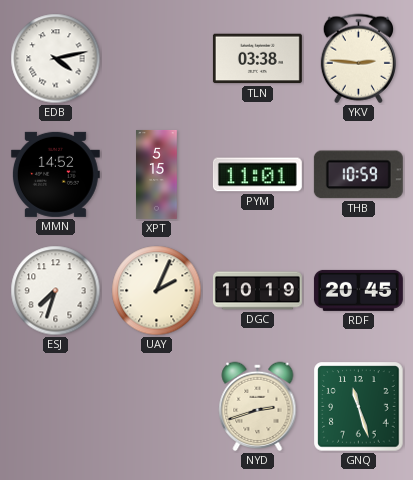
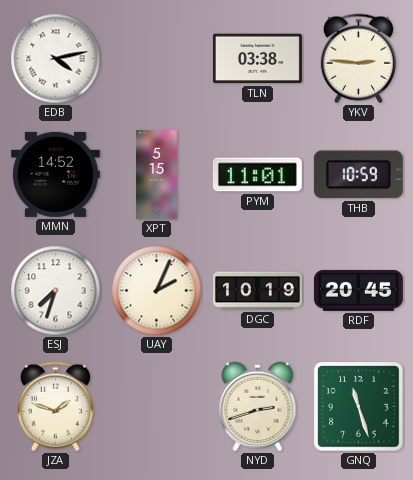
JZA: none -> 1:48 (55, 407)
